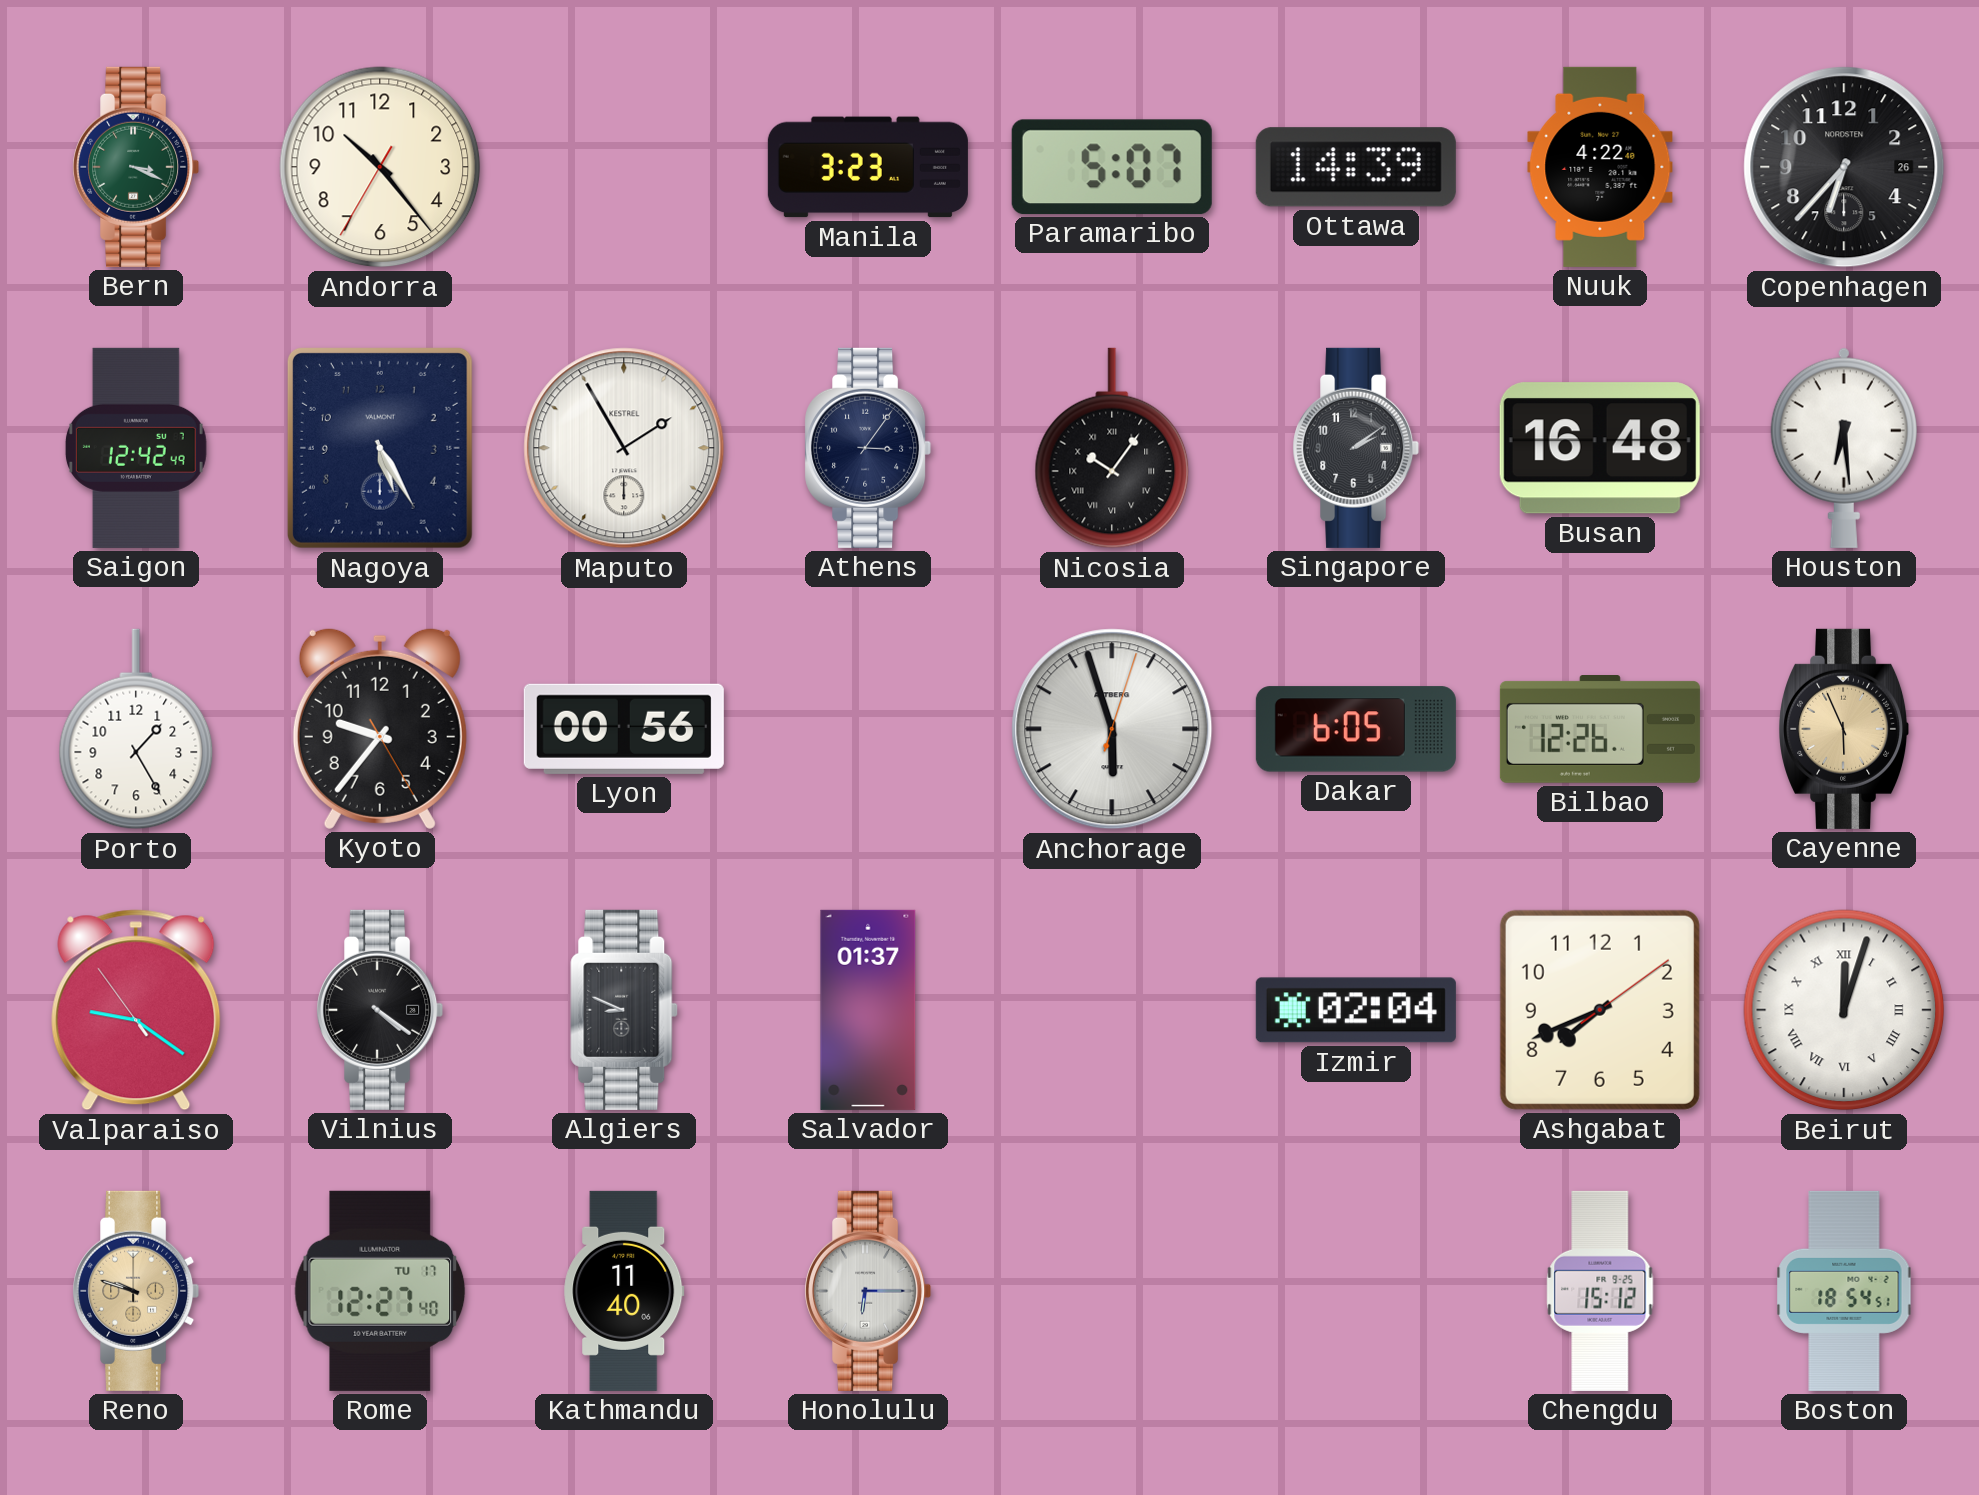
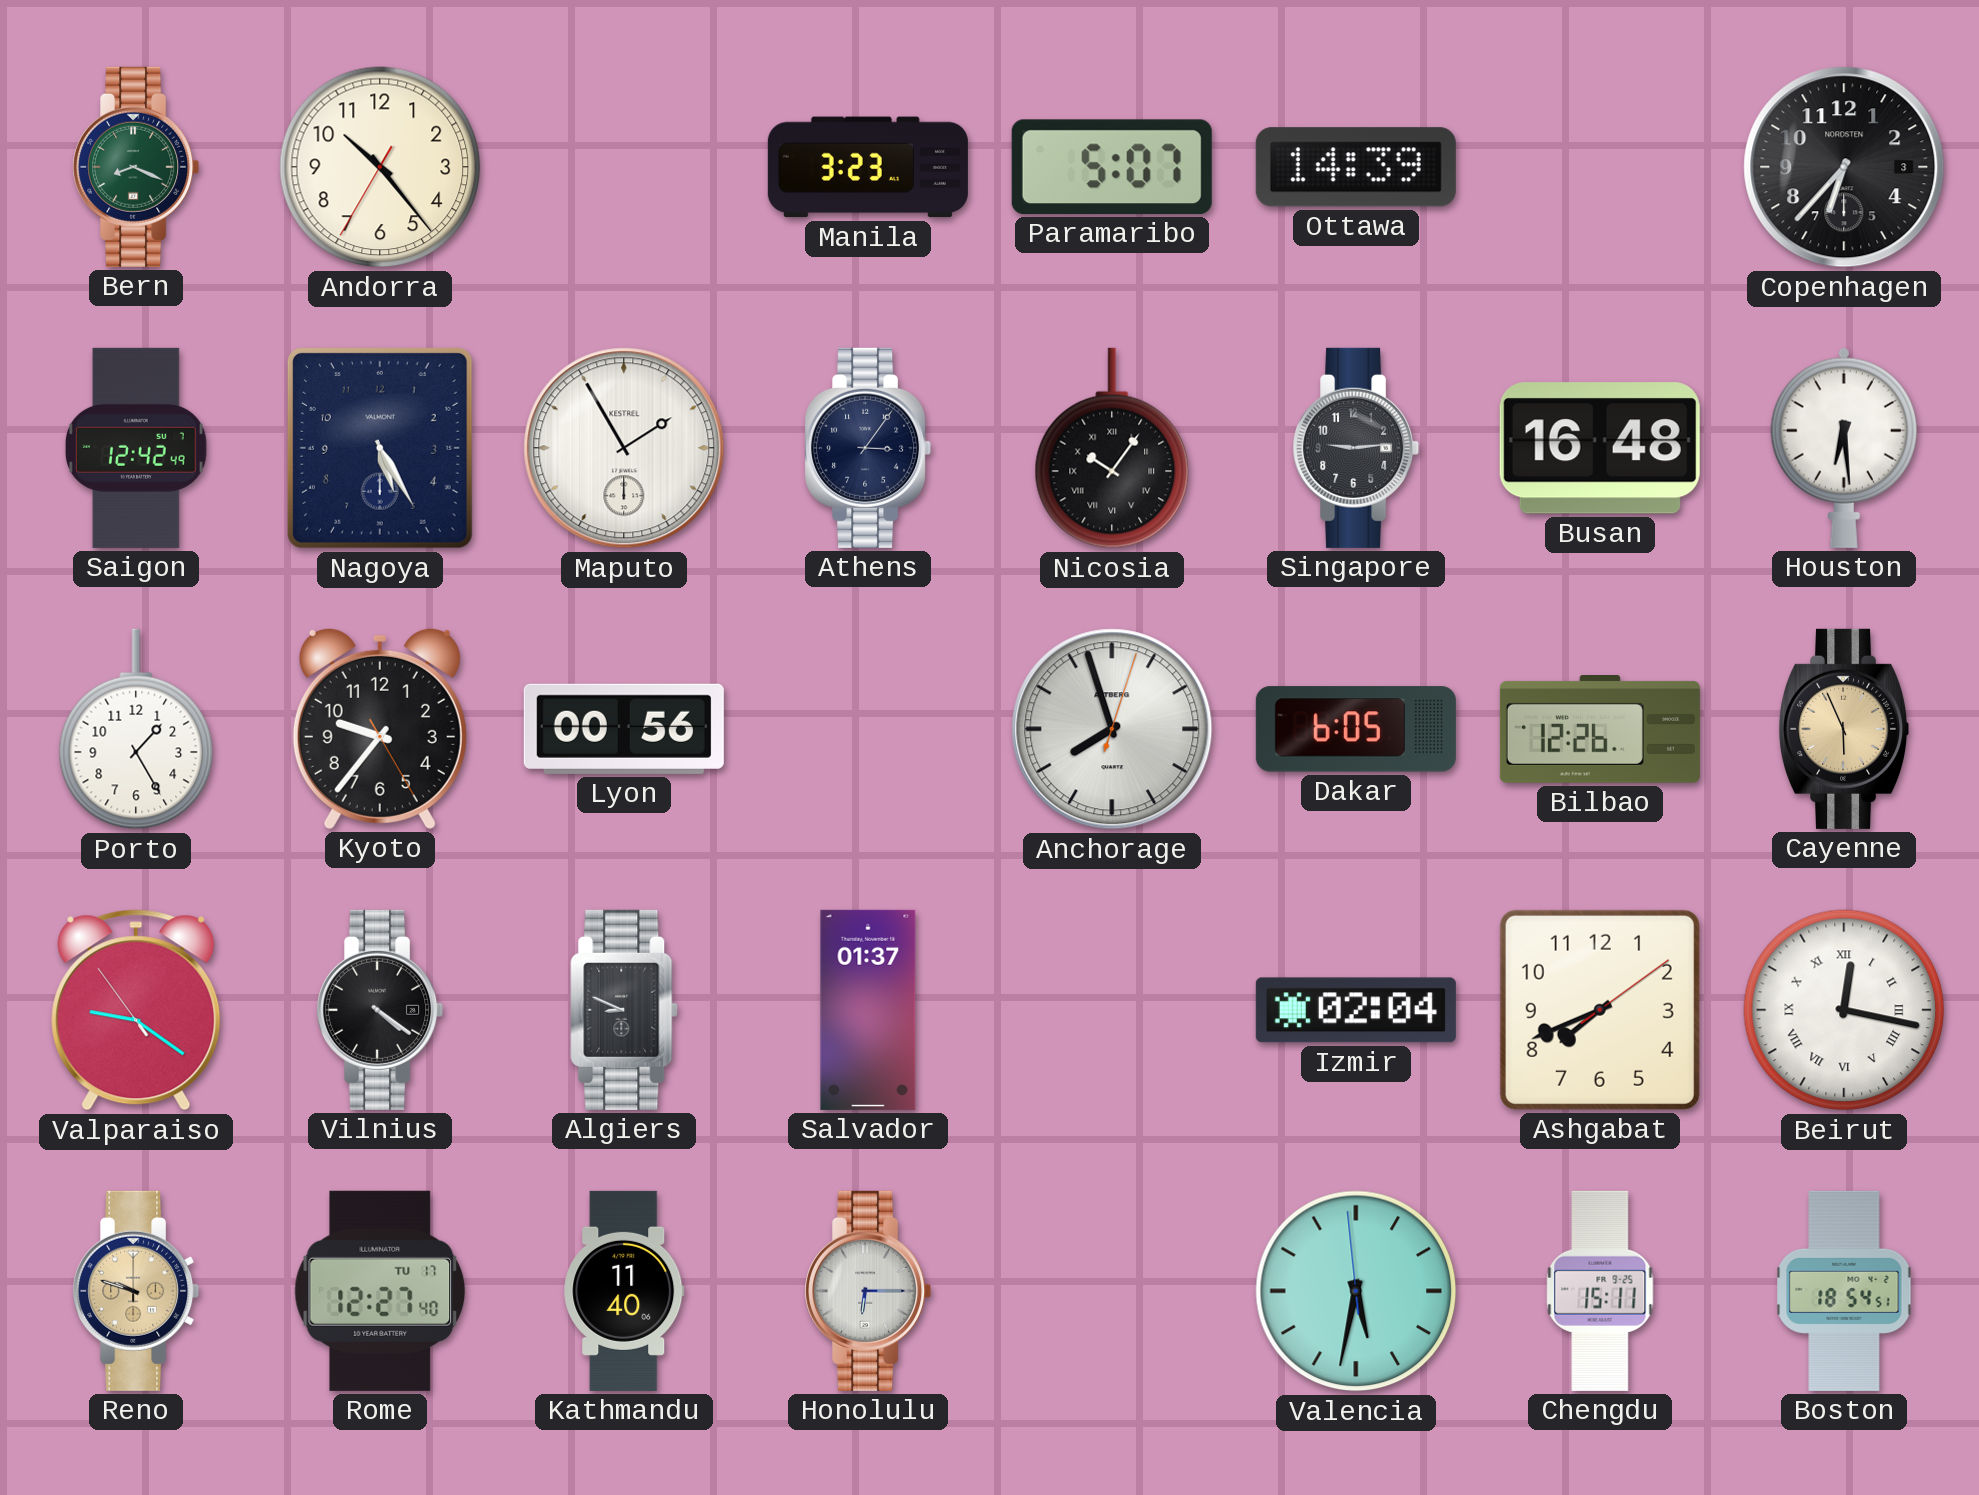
Bern: 3:19 -> 8:19 (136, 167)
Nuuk: 4:22 -> none (1600, 167)
Copenhagen date: 26 -> 3 (1844, 167)
Singapore: 2:09 -> 9:14 (1356, 448)
Anchorage: 5:57 -> 7:57 (1112, 729)
Beirut: 12:03 -> 12:17 (1844, 1010)
Valencia: none -> 5:31 (1356, 1291)
Chengdu: 15:12 -> 15:11 (1600, 1291)
